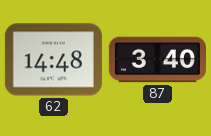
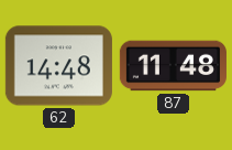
87: 3:40 -> 11:48 (173, 66)
